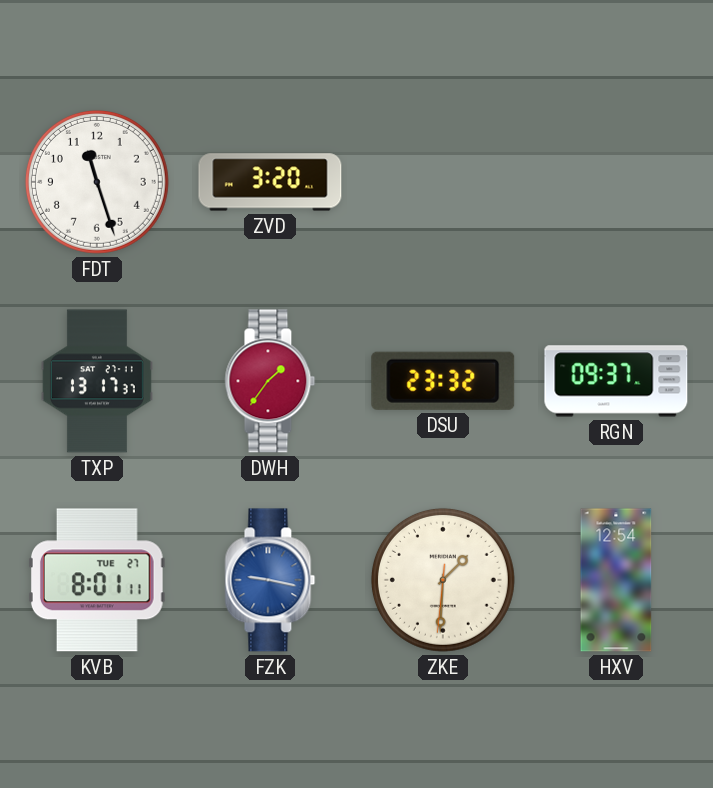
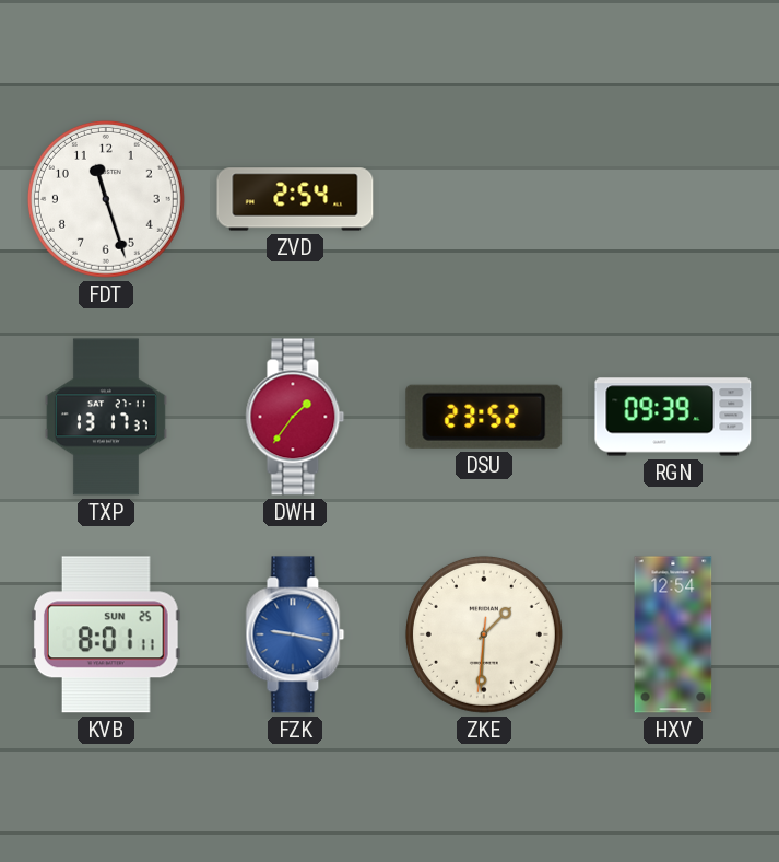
ZVD: 3:20 -> 2:54 (295, 199)
DSU: 23:32 -> 23:52 (484, 417)
RGN: 09:37 -> 09:39 (673, 417)
KVB date: TUE 27 -> SUN 25 (106, 634)
